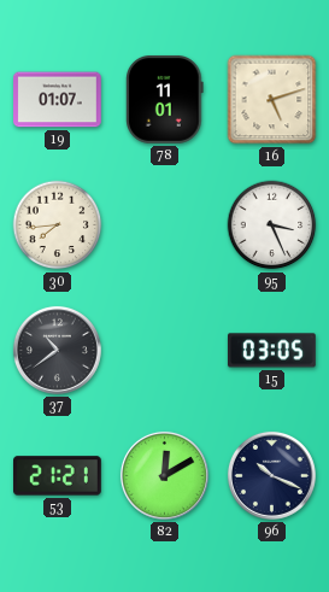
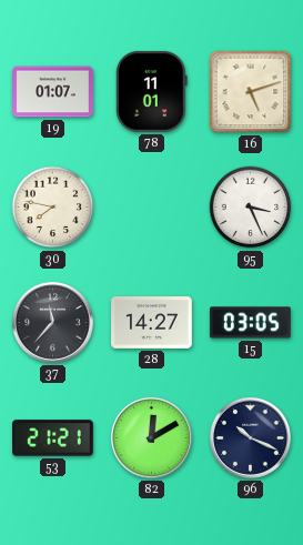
30: 7:44 -> 7:47 (53, 208)
37: 10:39 -> 11:37 (52, 322)
28: none -> 14:27 (152, 323)
